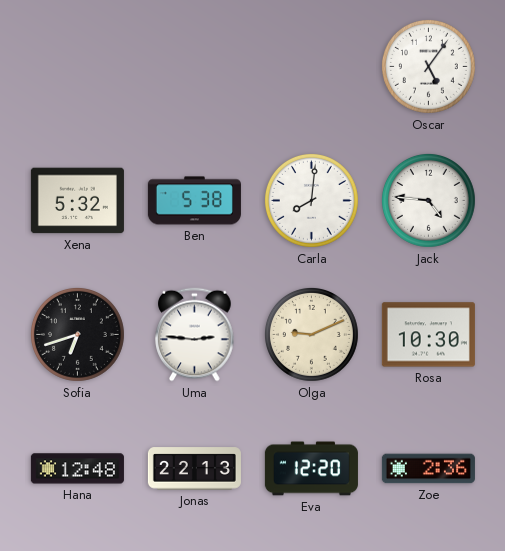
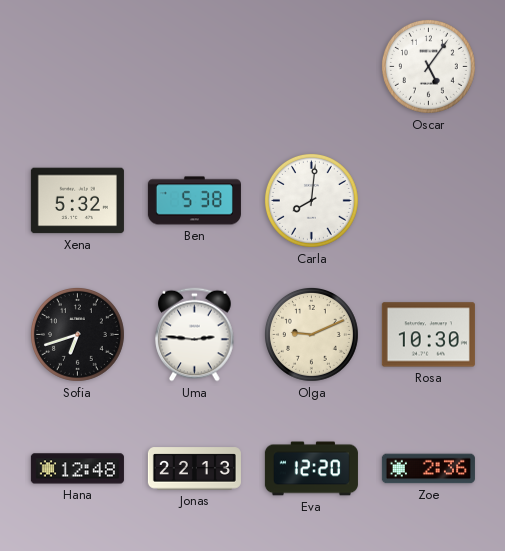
Jack: 4:46 -> none (428, 200)
